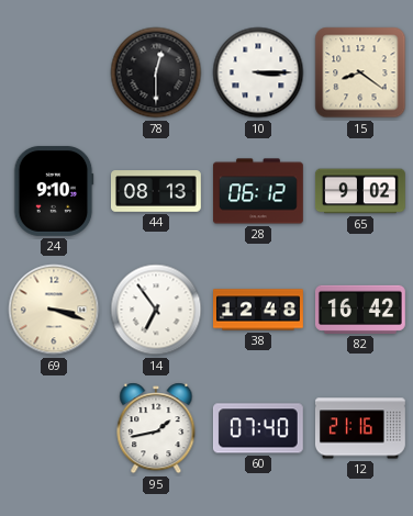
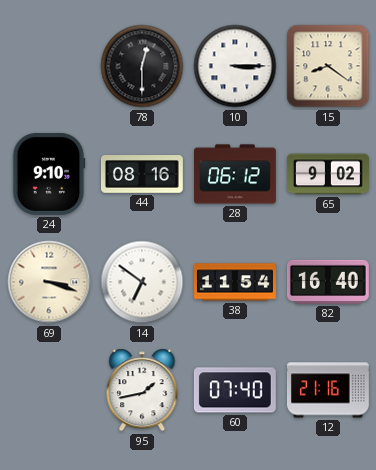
44: 08:13 -> 08:16 (142, 174)
14: 6:54 -> 6:51 (142, 282)
38: 12:48 -> 11:54 (236, 282)
82: 16:42 -> 16:40 (328, 282)
